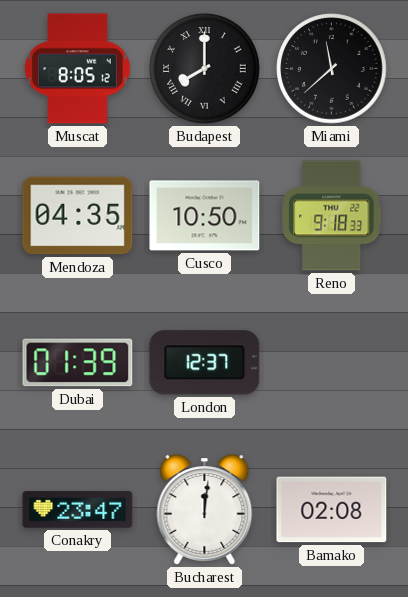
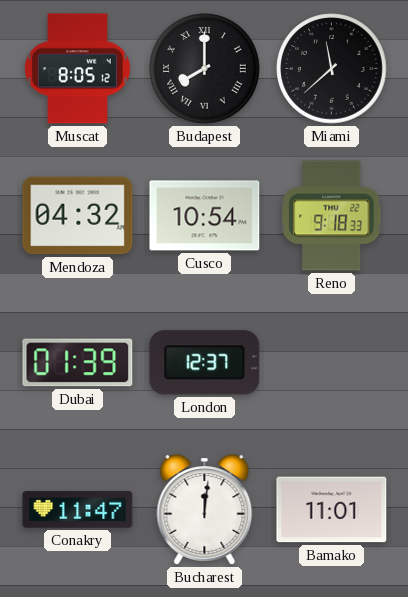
Mendoza: 04:35 -> 04:32 (78, 216)
Cusco: 10:50 -> 10:54 (205, 216)
Conakry: 23:47 -> 11:47 (78, 510)
Bamako: 02:08 -> 11:01 (332, 510)
